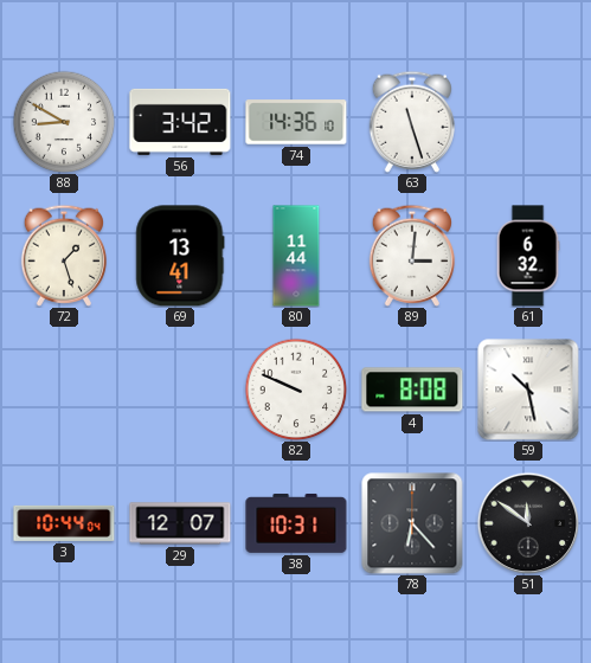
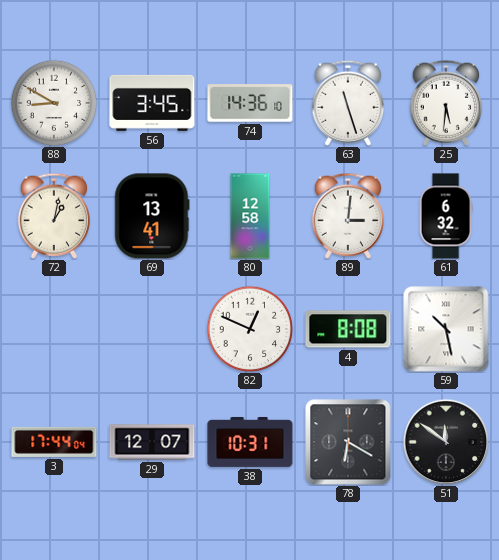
56: 3:42 -> 3:45 (152, 103)
25: none -> 5:31 (445, 103)
72: 1:27 -> 1:02 (53, 216)
80: 11:44 -> 12:58 (250, 216)
82: 9:49 -> 12:49 (250, 329)
3: 10:44 -> 17:44 (54, 442)
78: 6:23 -> 6:20 (348, 442)
